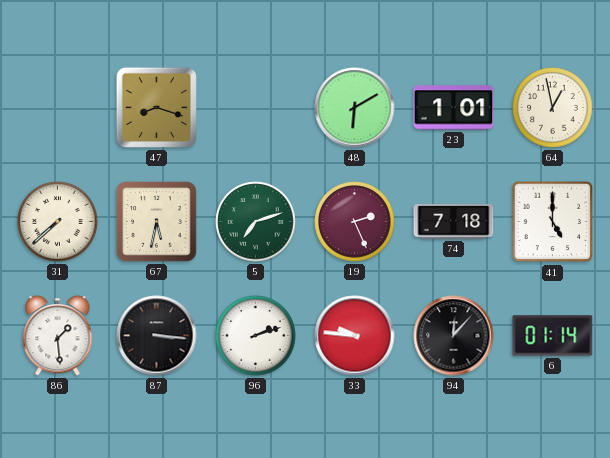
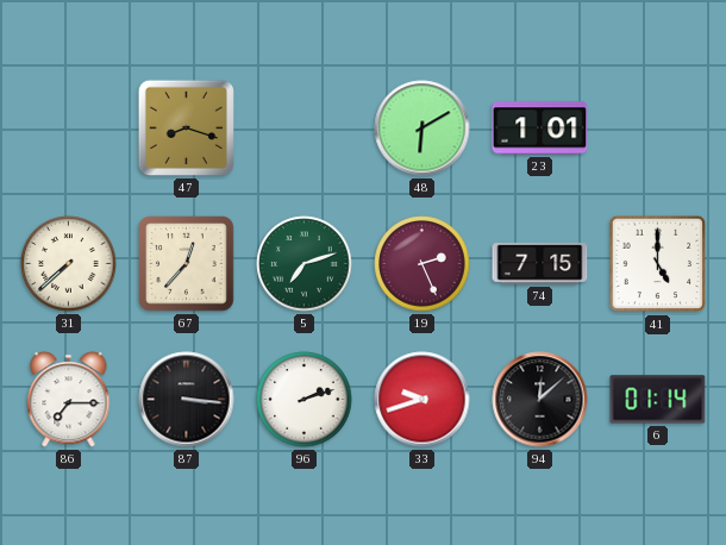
64: 12:58 -> none (553, 108)
67: 5:32 -> 12:37 (187, 264)
74: 7:18 -> 7:15 (540, 264)
86: 1:29 -> 7:15 (69, 400)
33: 9:46 -> 9:42 (423, 400)
94: 12:07 -> 12:08 (540, 400)
